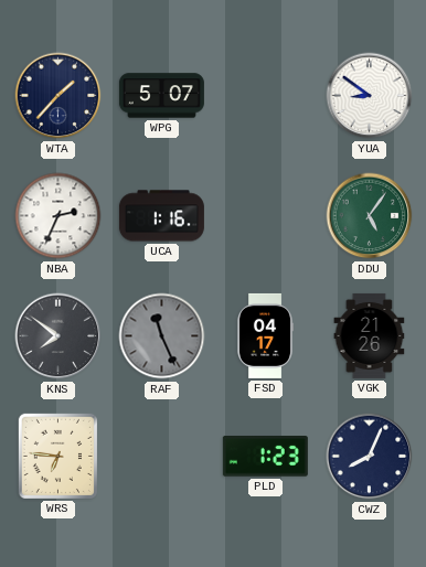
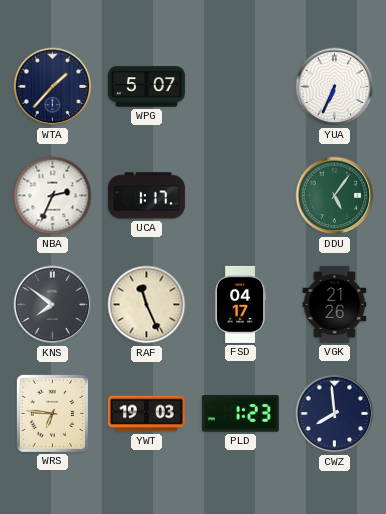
YUA: 8:51 -> 6:34 (335, 87)
UCA: 1:16 -> 1:17 (146, 196)
RAF dial: grey -> cream (147, 305)
YWT: none -> 19:03 (146, 414)
CWZ: 8:04 -> 7:59 (335, 414)
